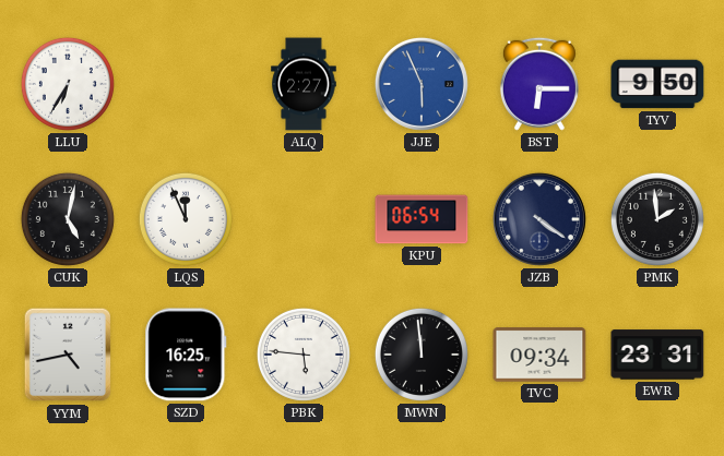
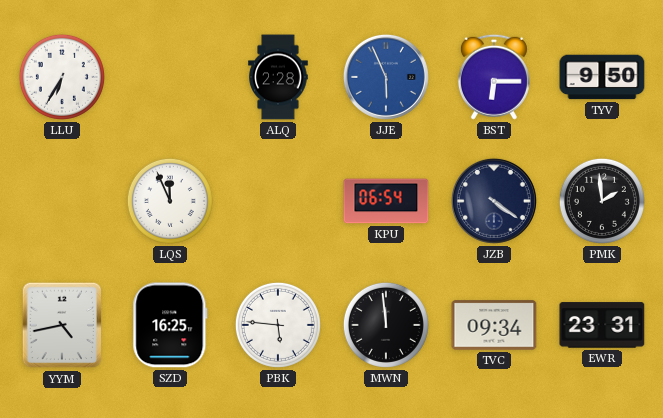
ALQ: 2:27 -> 2:28 (278, 77)
CUK: 5:02 -> none (68, 219)
